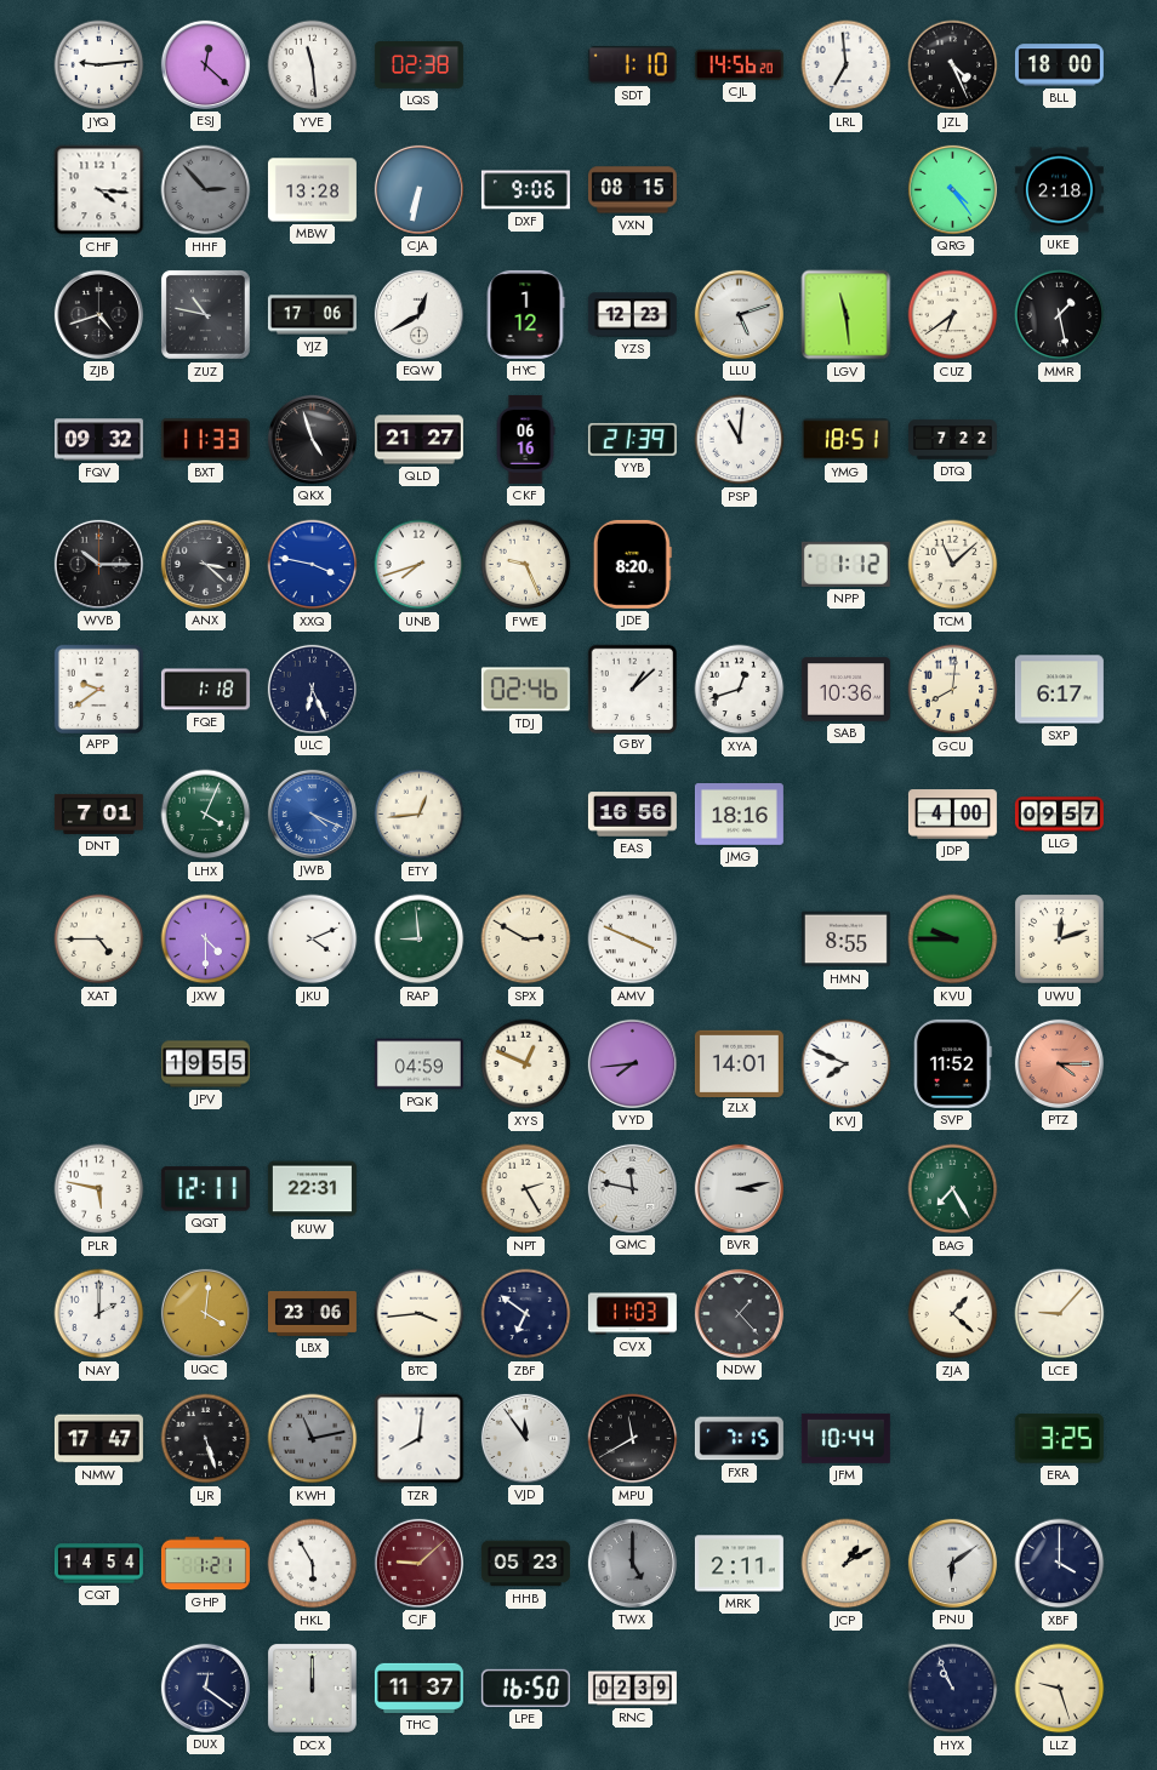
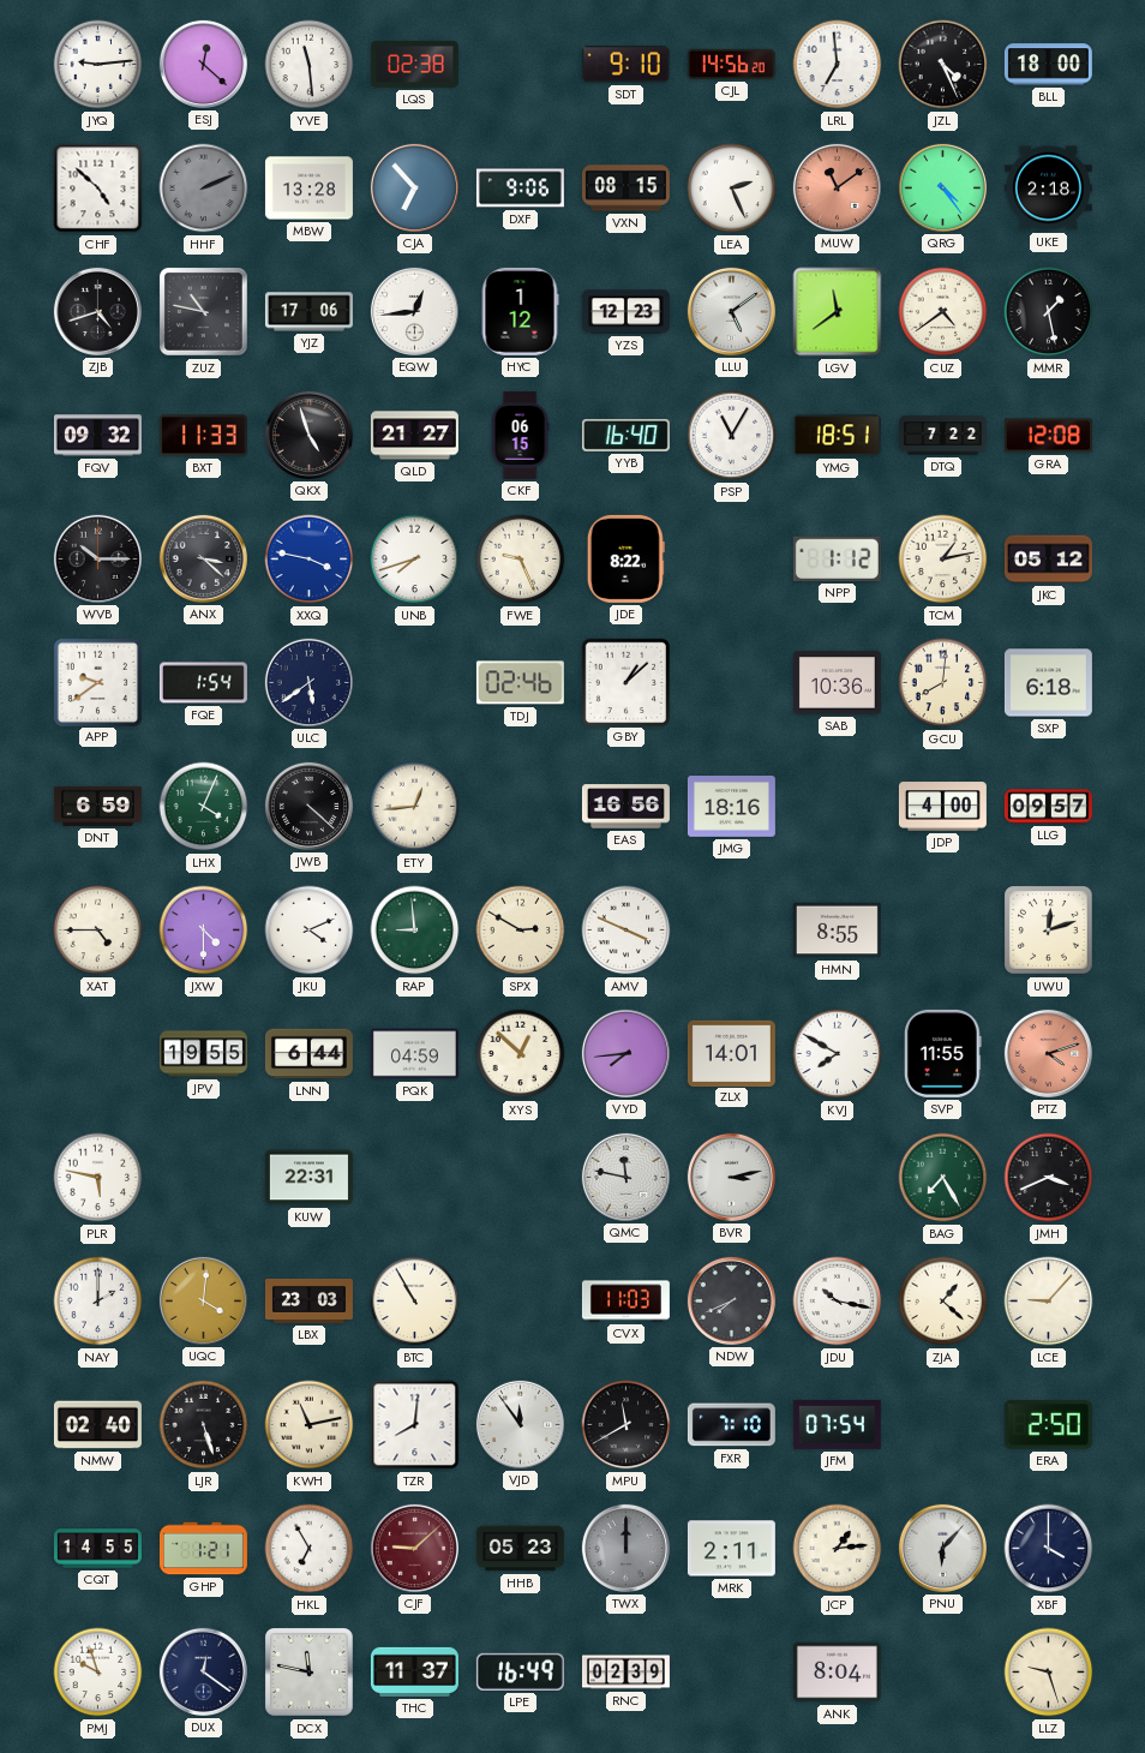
SDT: 1:10 -> 9:10 (625, 65)
CHF: 4:16 -> 4:52 (98, 189)
HHF: 2:53 -> 2:11 (204, 189)
CJA: 6:32 -> 6:53 (414, 187)
LEA: none -> 2:26 (732, 189)
MUW: none -> 11:09 (837, 187)
EQW: 12:40 -> 12:44 (414, 311)
LLU: 5:12 -> 5:09 (731, 311)
LGV: 11:29 -> 11:39 (838, 312)
CUZ: 6:39 -> 4:39 (943, 312)
CKF: 06:16 -> 06:15 (520, 435)
YYB: 21:39 -> 16:40 (625, 435)
PSP: 11:01 -> 11:05 (732, 436)
GRA: none -> 12:08 (1048, 436)
JDE: 8:20 -> 8:22 (625, 558)
TCM: 11:08 -> 1:13 (943, 560)
JKC: none -> 05:12 (1048, 560)
FQE: 1:18 -> 1:54 (203, 683)
ULC: 6:26 -> 5:39 (308, 682)
XYA: 12:42 -> none (740, 690)
SXP: 6:17 -> 6:18 (1048, 683)
DNT: 7:01 -> 6:59 (97, 806)
JWB: 4:19 -> 4:22 (308, 806)
JWB dial: blue -> black (308, 806)
KVU: 9:45 -> none (953, 940)
LNN: none -> 6:44 (308, 1054)
XYS: 12:49 -> 12:52 (521, 1054)
KVJ: 7:49 -> 7:50 (838, 1054)
SVP: 11:52 -> 11:55 (942, 1053)
PTZ: 4:15 -> 4:12 (1048, 1053)
QQT: 12:11 -> none (205, 1189)
NPT: 2:25 -> none (526, 1189)
JMH: none -> 3:41 (1049, 1178)
LBX: 23:06 -> 23:03 (308, 1300)
BTC: 3:44 -> 10:55 (415, 1302)
ZBF: 6:51 -> none (526, 1314)
NDW: 1:23 -> 7:41 (731, 1300)
JDU: none -> 10:17 (838, 1302)
NMW: 17:47 -> 02:40 (97, 1425)
KWH dial: grey -> cream (310, 1425)
FXR: 7:15 -> 7:10 (731, 1425)
JFM: 10:44 -> 07:54 (837, 1424)
ERA: 3:25 -> 2:50 (1048, 1425)
CQT: 14:54 -> 14:55 (97, 1549)
HKL: 5:55 -> 6:55 (310, 1549)
TWX: 5:00 -> 12:00 (625, 1548)
JCP: 1:10 -> 1:14 (838, 1549)
PNU: 6:09 -> 6:07 (942, 1548)
PMJ: none -> 9:57 (98, 1673)
DCX: 12:00 -> 11:47 (308, 1671)
LPE: 16:50 -> 16:49 (520, 1671)
ANK: none -> 8:04 (837, 1673)
HYX: 10:56 -> none (953, 1689)
